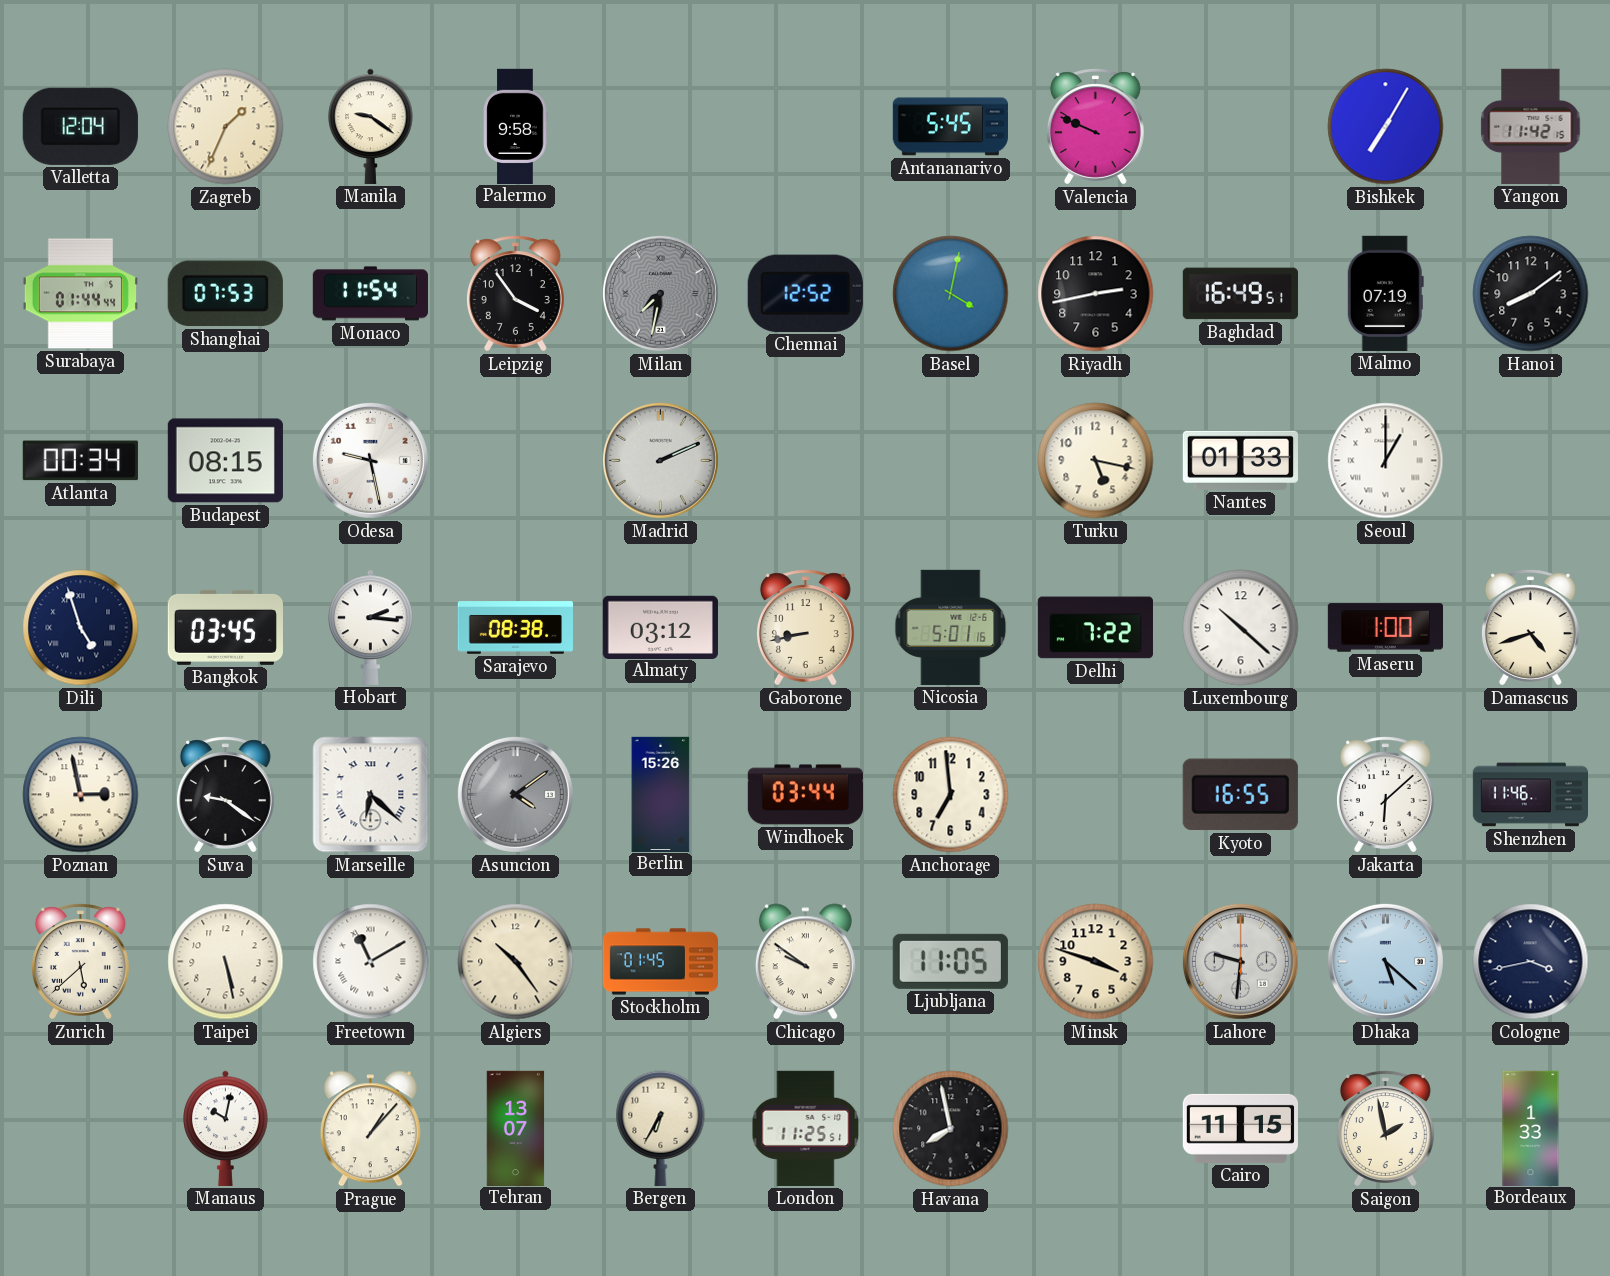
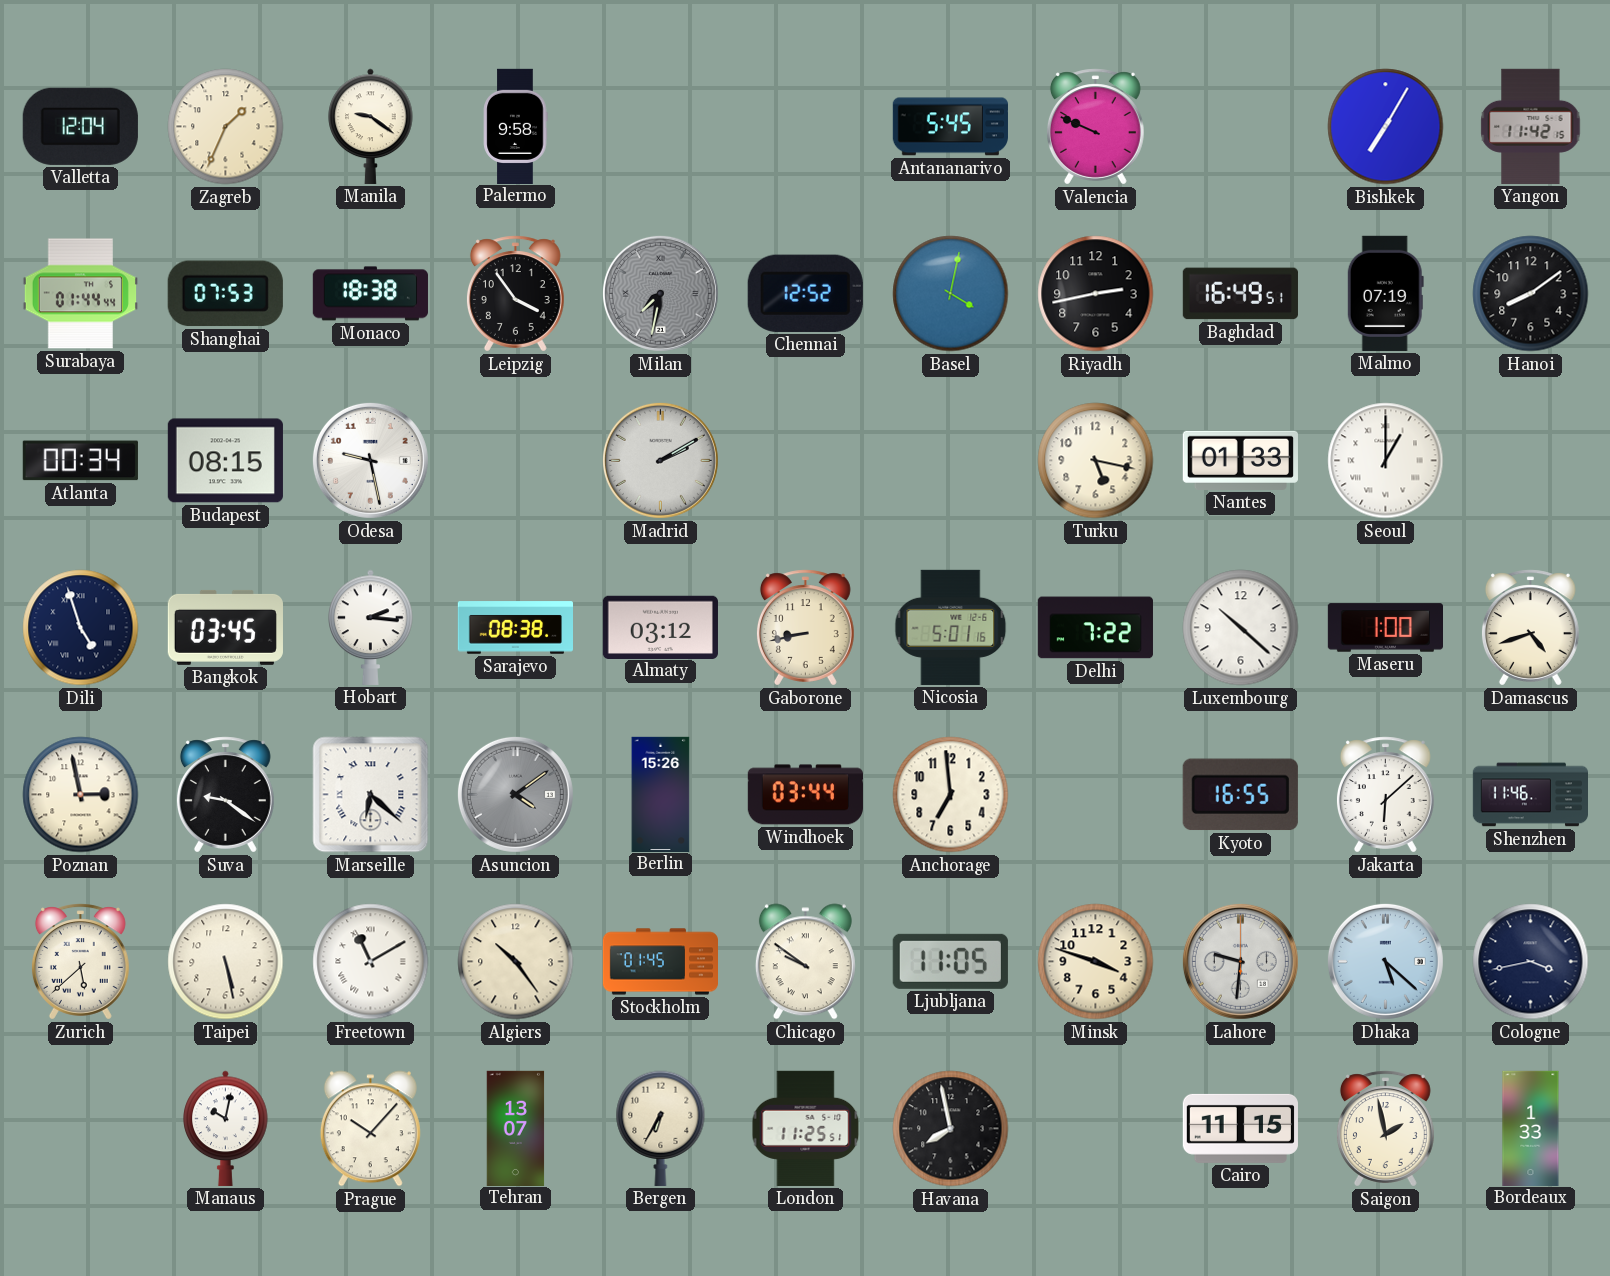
Monaco: 11:54 -> 18:38 (370, 294)
Madrid: 2:11 -> 2:10 (660, 460)
Prague: 1:07 -> 10:07 (370, 1129)
